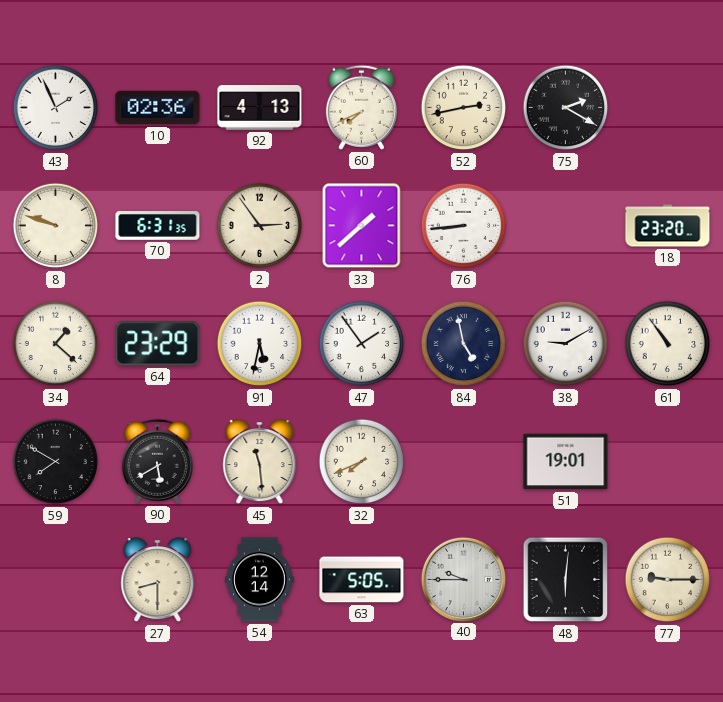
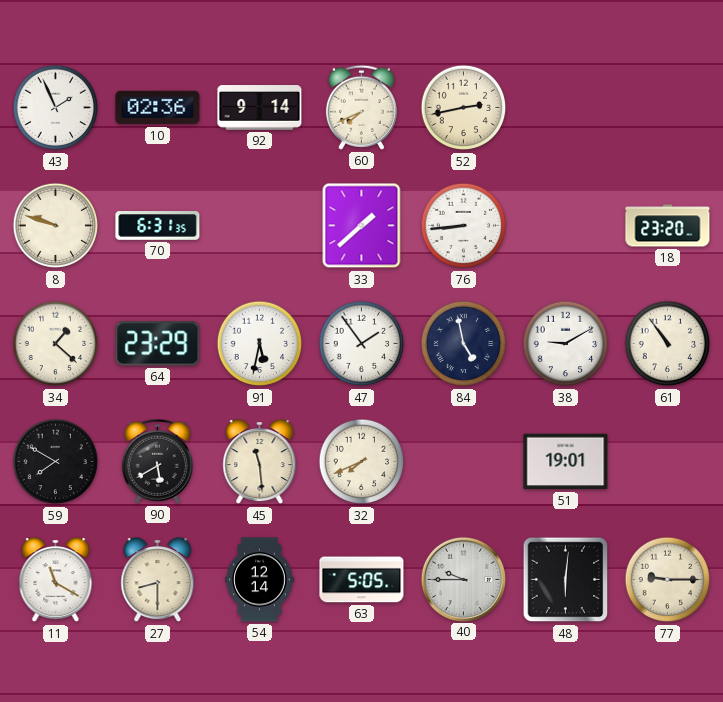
92: 4:13 -> 9:14 (260, 108)
75: 2:20 -> none (566, 108)
2: 2:54 -> none (260, 226)
11: none -> 11:20 (56, 580)
